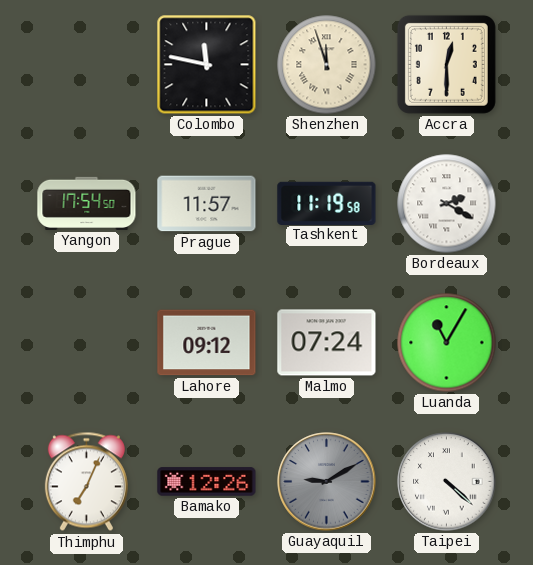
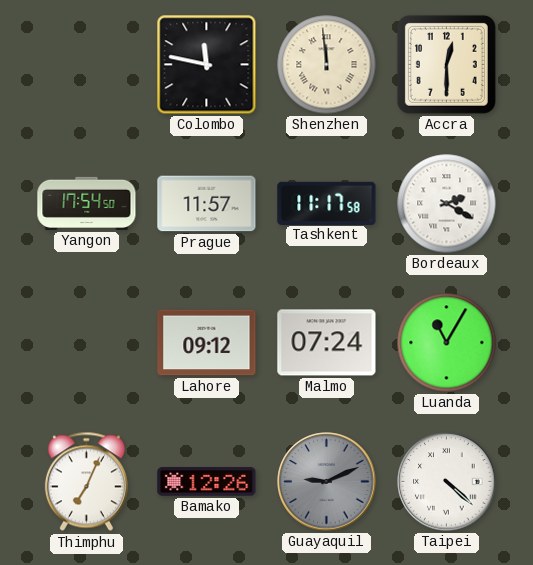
Shenzhen: 11:57 -> 11:59 (327, 65)
Tashkent: 11:19 -> 11:17 (327, 203)
Guayaquil: 9:10 -> 9:11 (327, 482)
